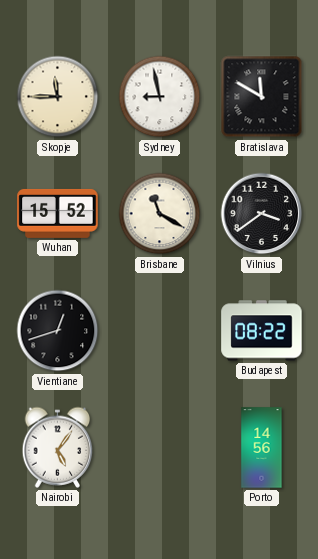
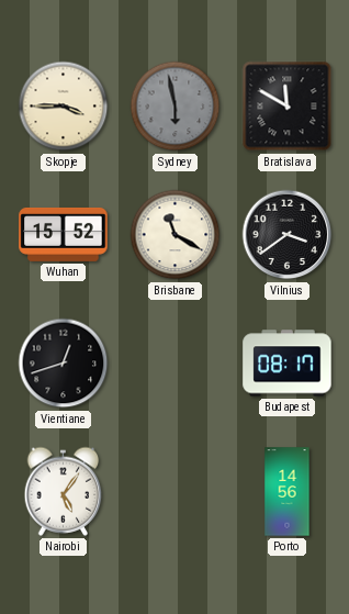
Skopje: 11:45 -> 3:45 (64, 107)
Sydney: 8:58 -> 5:58 (176, 107)
Sydney dial: white -> grey (176, 107)
Budapest: 08:22 -> 08:17 (288, 364)
